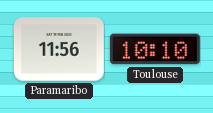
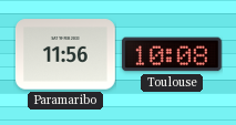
Toulouse: 10:10 -> 10:08 (172, 54)
